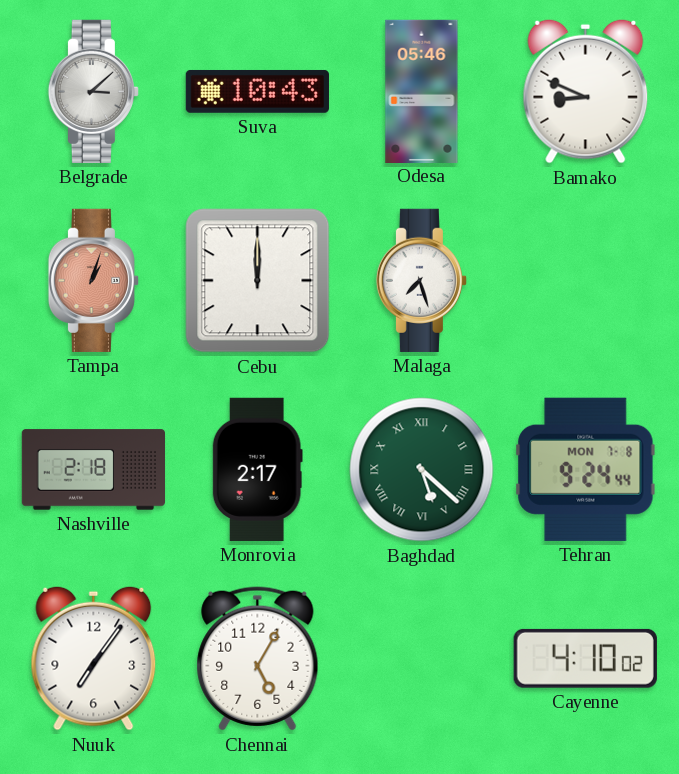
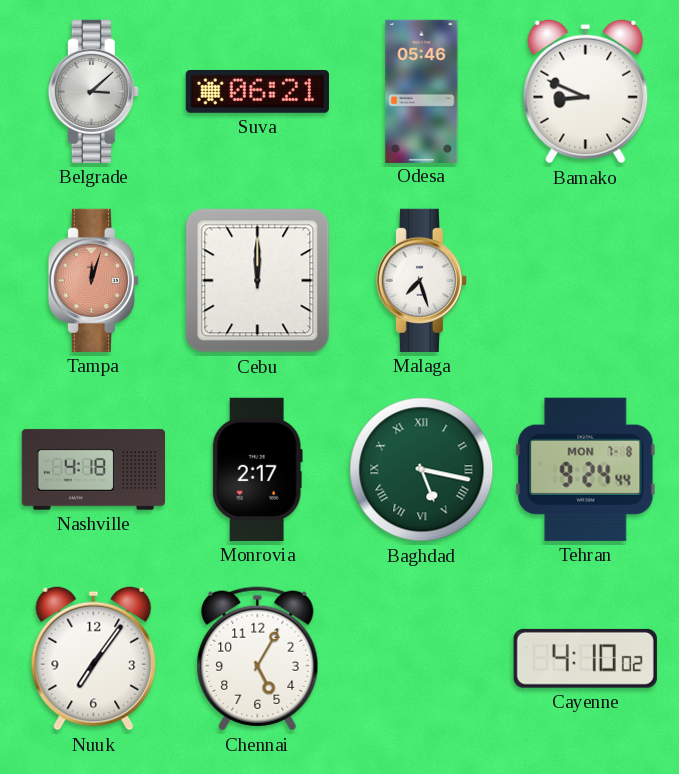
Suva: 10:43 -> 06:21 (257, 91)
Tampa: 1:03 -> 12:03 (93, 280)
Nashville: 2:18 -> 4:18 (93, 470)
Baghdad: 5:22 -> 5:17 (422, 470)
